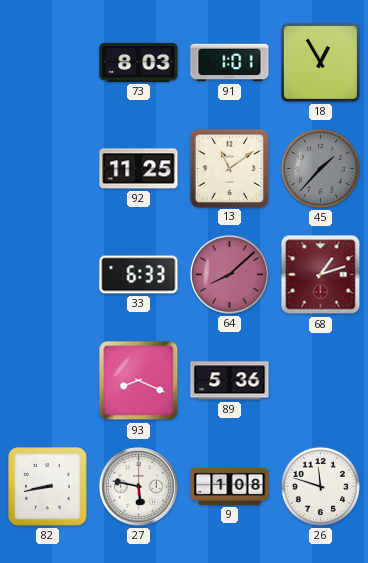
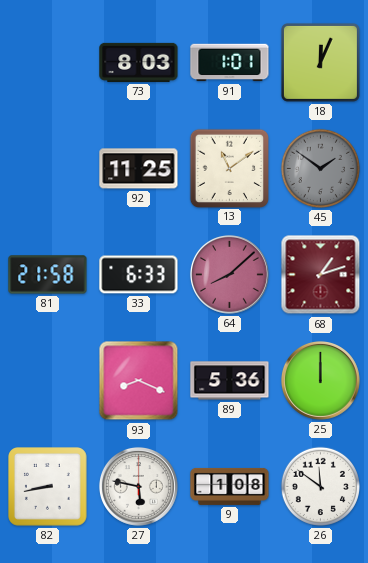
18: 12:55 -> 12:04 (320, 62)
45: 1:37 -> 1:51 (320, 168)
81: none -> 21:58 (48, 275)
25: none -> 12:00 (320, 380)
26: 11:48 -> 11:51 (320, 486)
